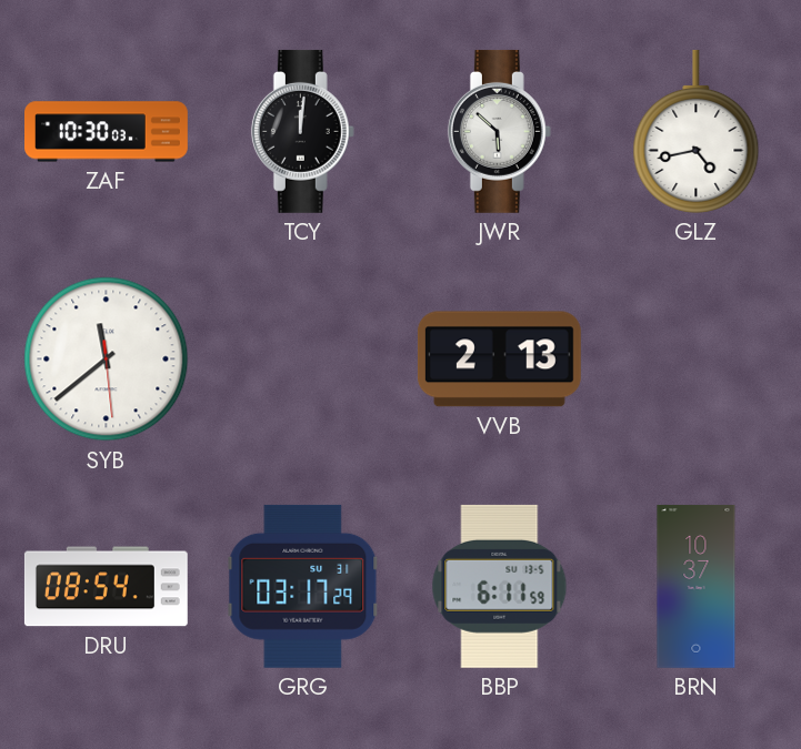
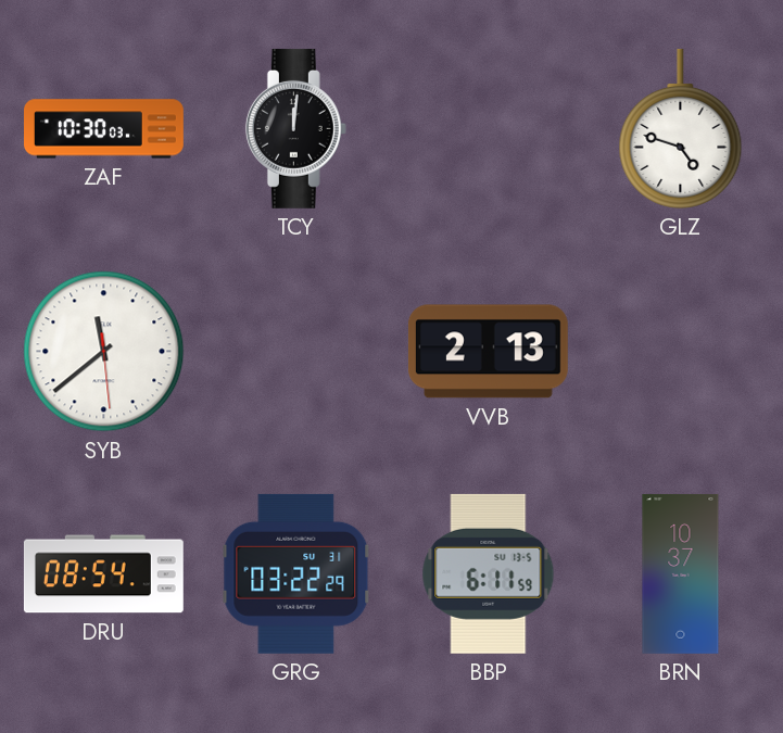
JWR: 5:52 -> none (499, 131)
GLZ: 4:43 -> 4:48 (681, 128)
GRG: 03:17 -> 03:22 (296, 573)
